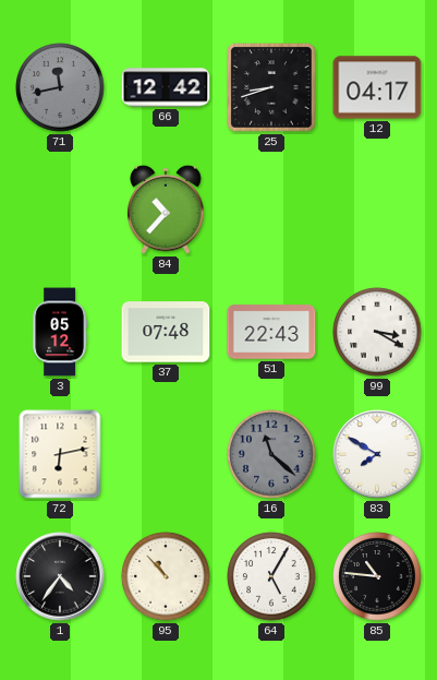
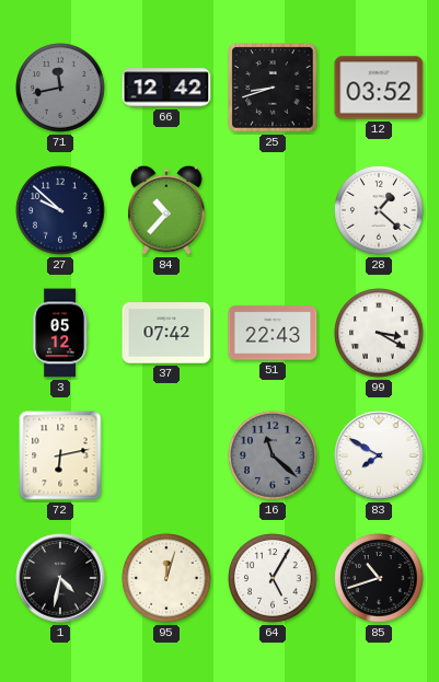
12: 04:17 -> 03:52 (379, 88)
27: none -> 9:52 (60, 210)
28: none -> 1:22 (379, 210)
37: 07:48 -> 07:42 (166, 333)
1: 4:36 -> 4:32 (60, 578)
95: 10:53 -> 12:03 (166, 578)
85: 10:46 -> 10:42 (379, 578)
